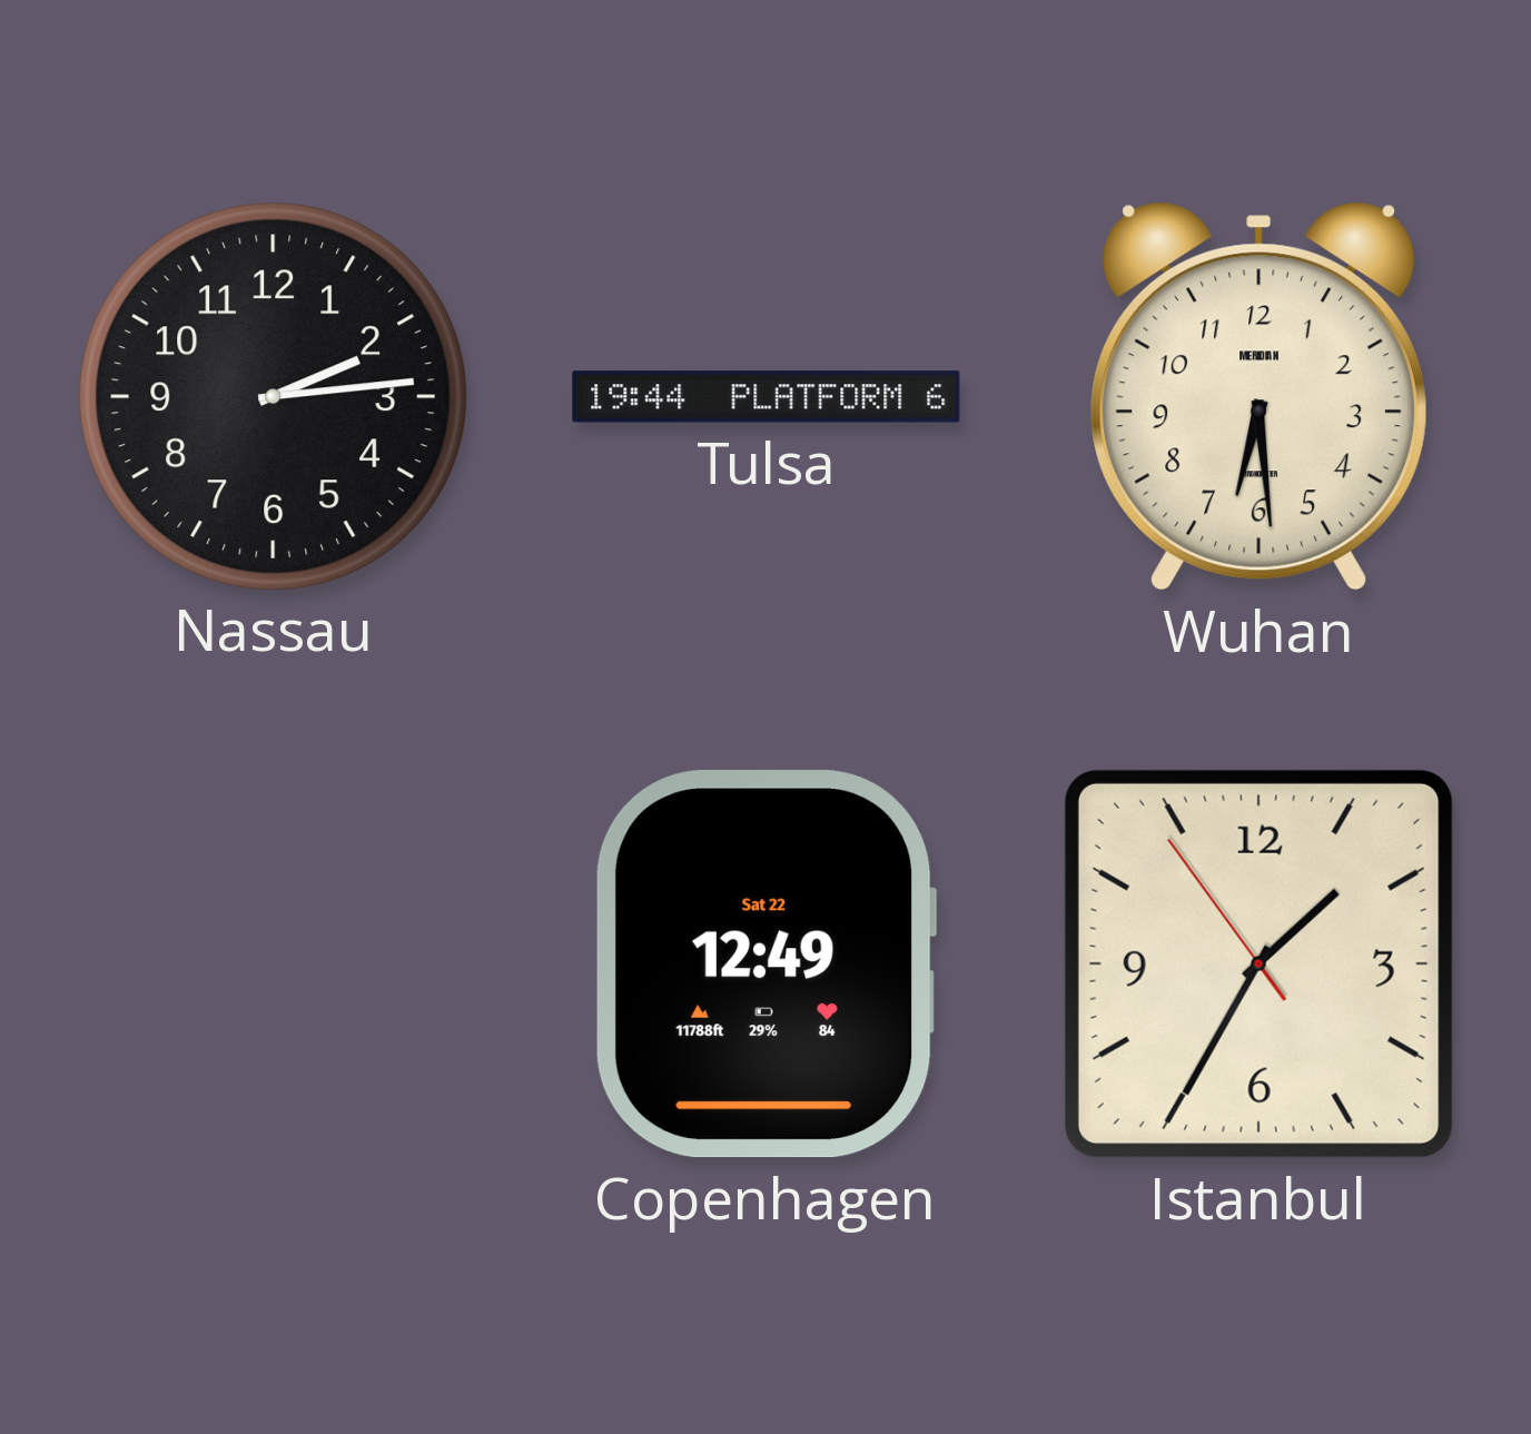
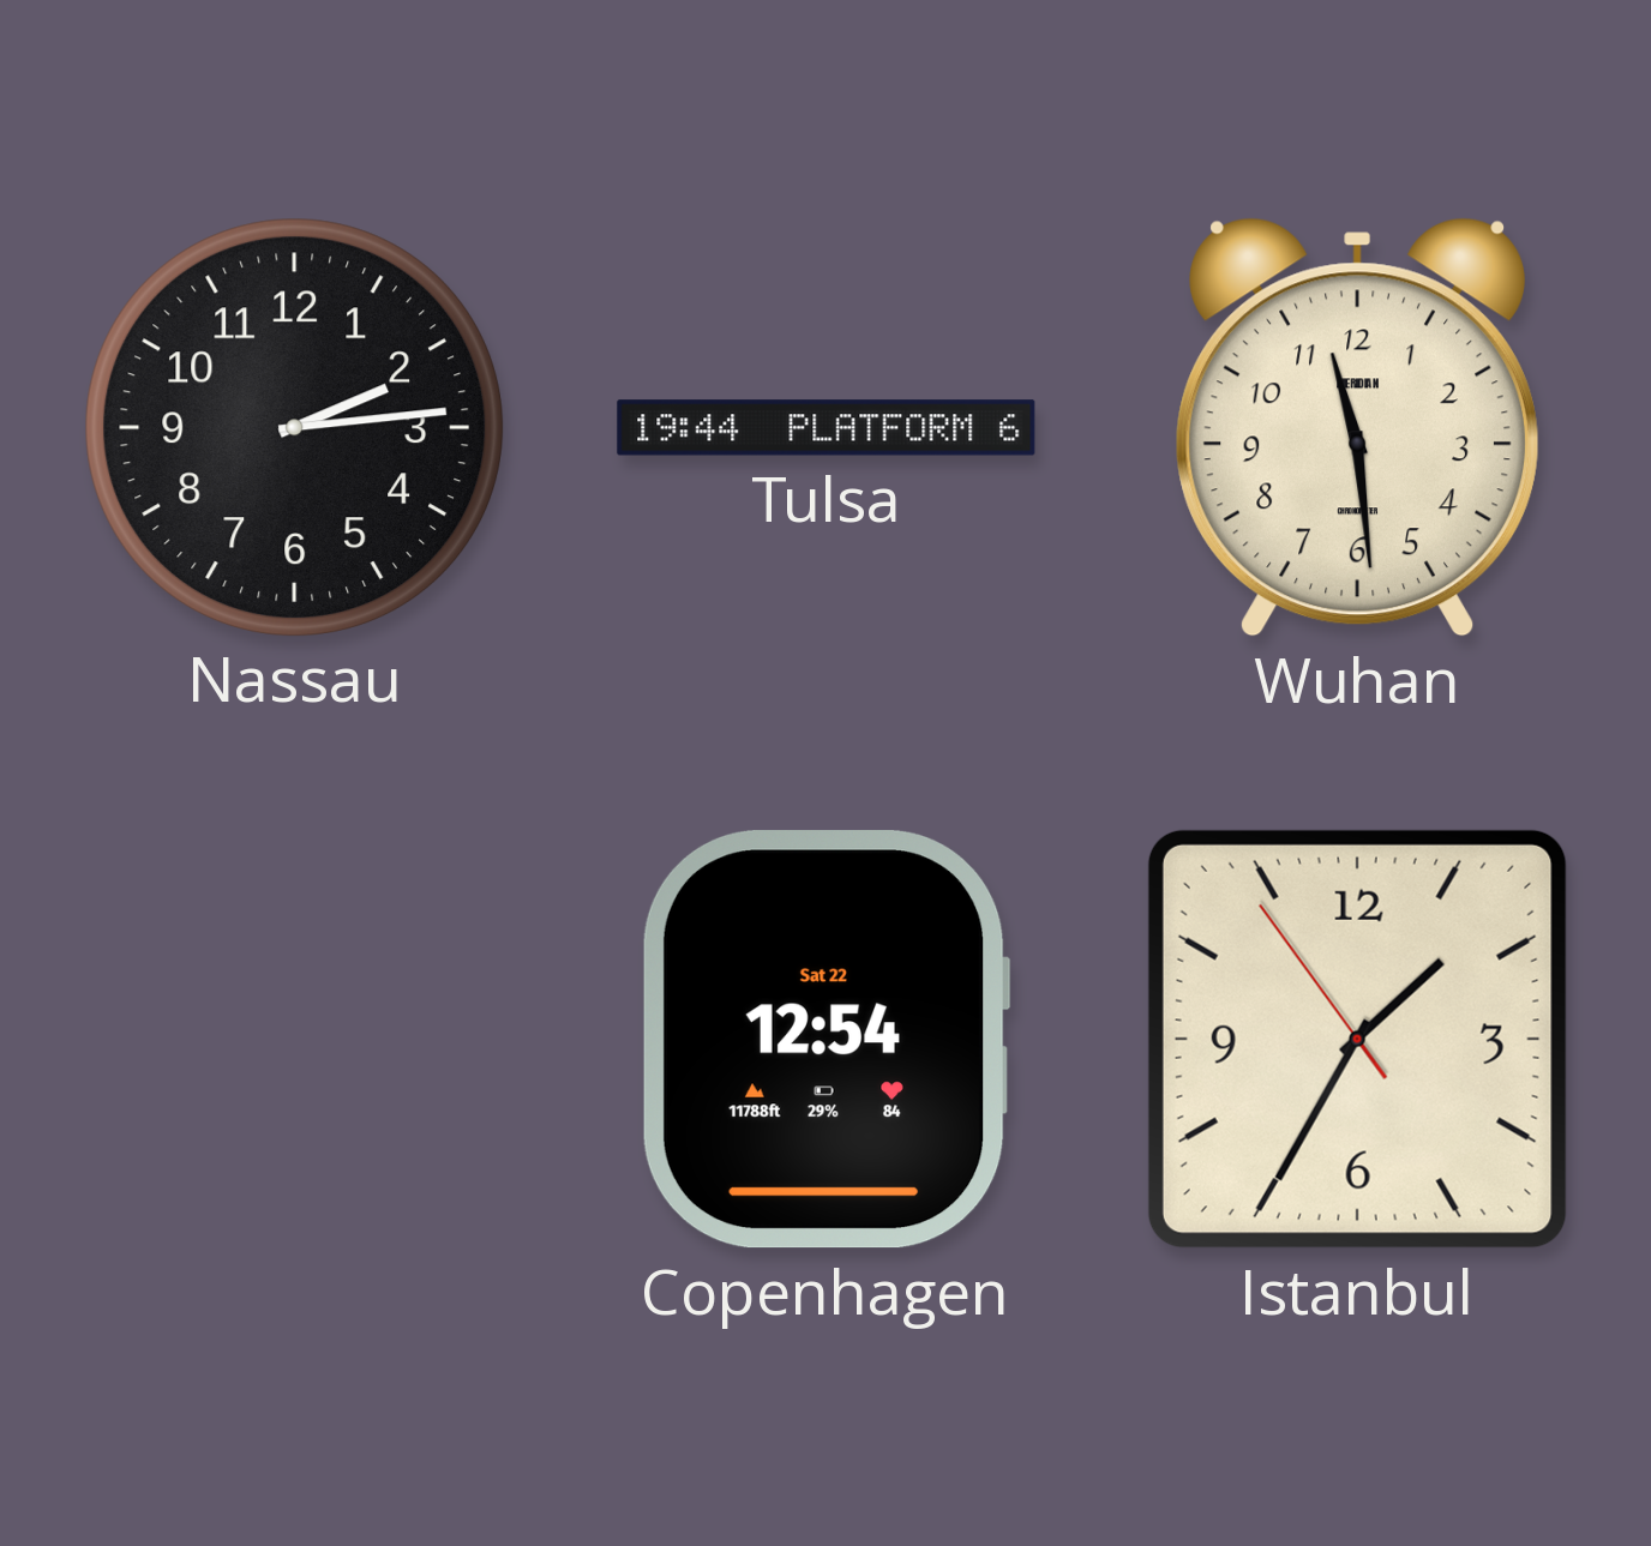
Wuhan: 6:29 -> 11:29 (1357, 427)
Copenhagen: 12:49 -> 12:54 (825, 1040)
